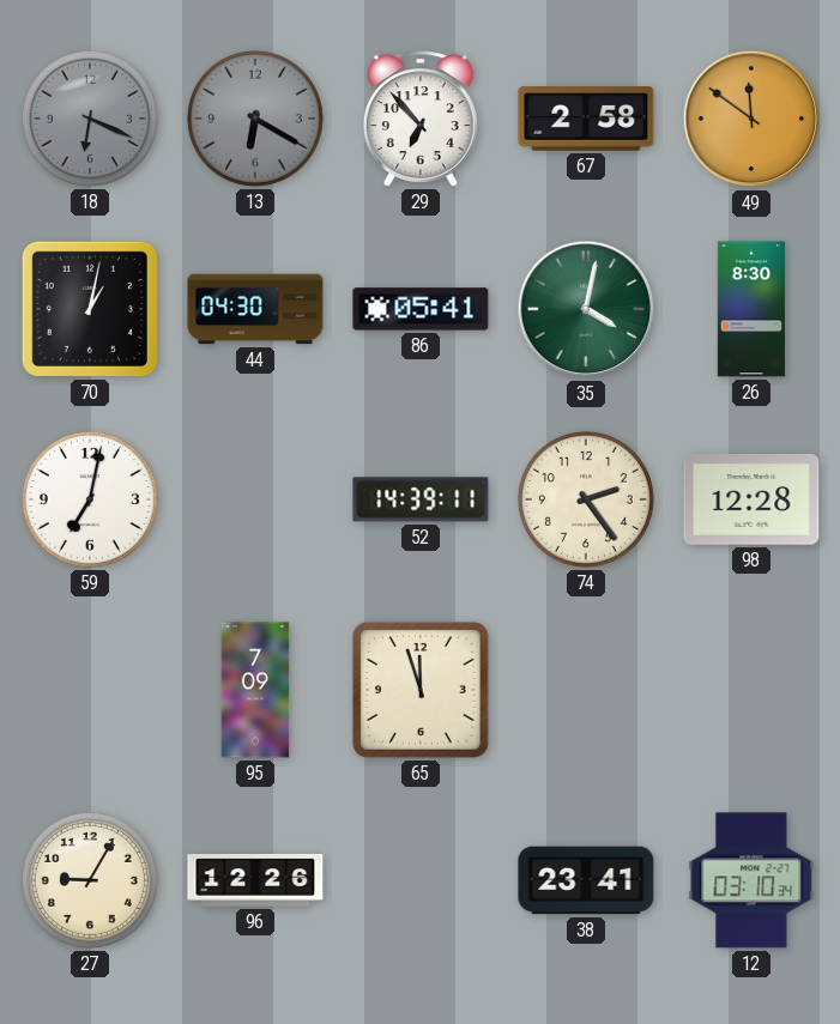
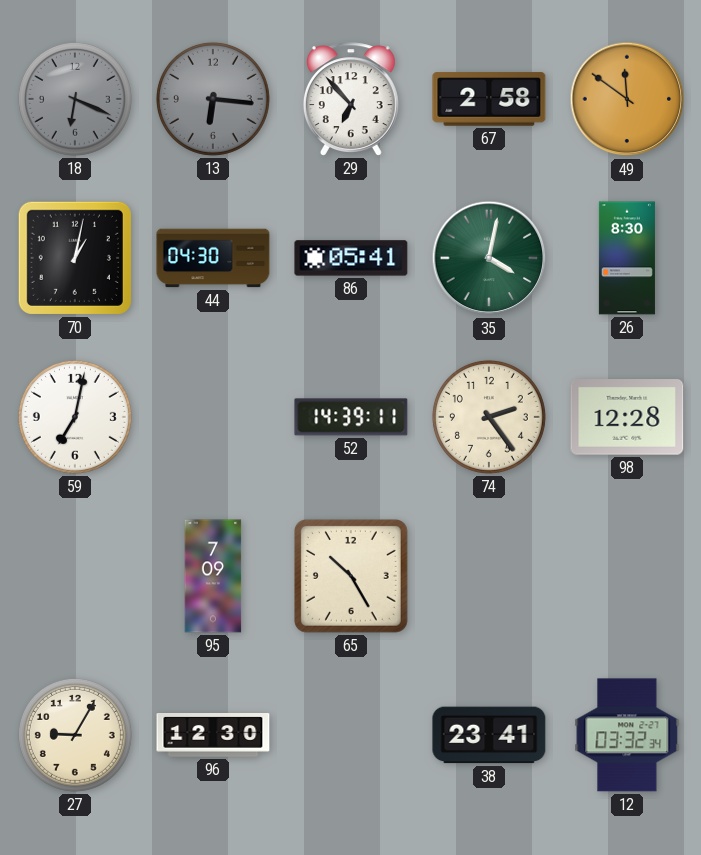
13: 6:20 -> 6:16 (213, 99)
65: 11:57 -> 10:25 (351, 576)
96: 12:26 -> 12:30 (213, 735)
12: 03:10 -> 03:32 (627, 735)
